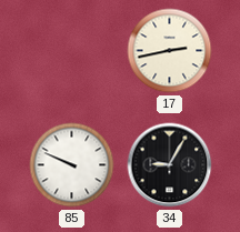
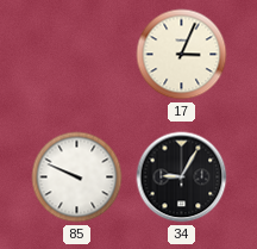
17: 2:43 -> 3:04 (182, 55)
